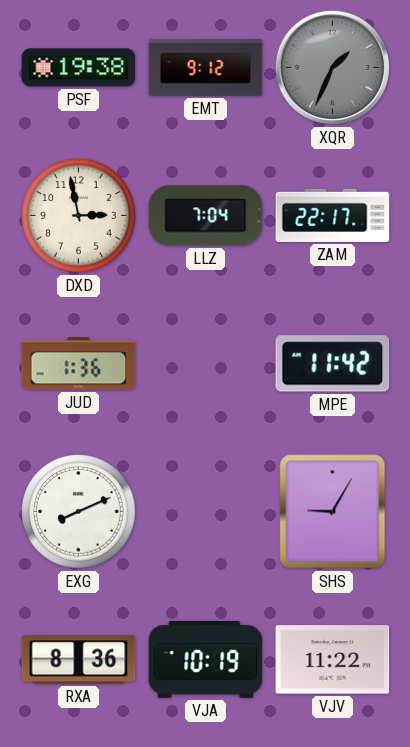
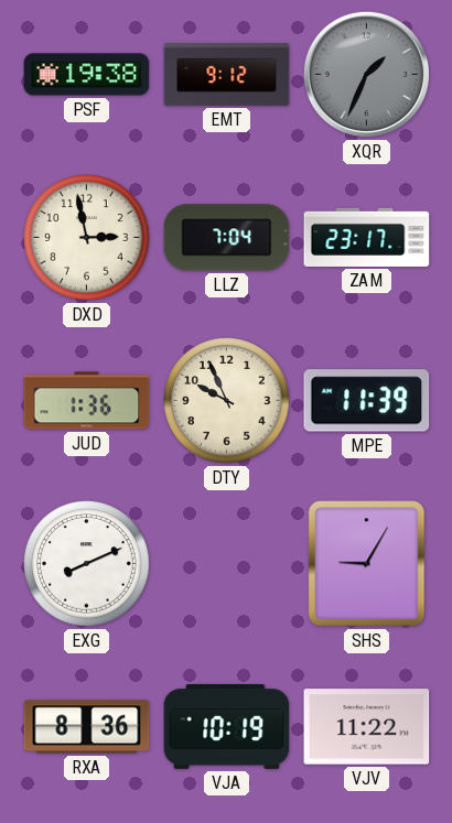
ZAM: 22:17 -> 23:17 (367, 237)
DTY: none -> 9:56 (227, 401)
MPE: 11:42 -> 11:39 (367, 401)
